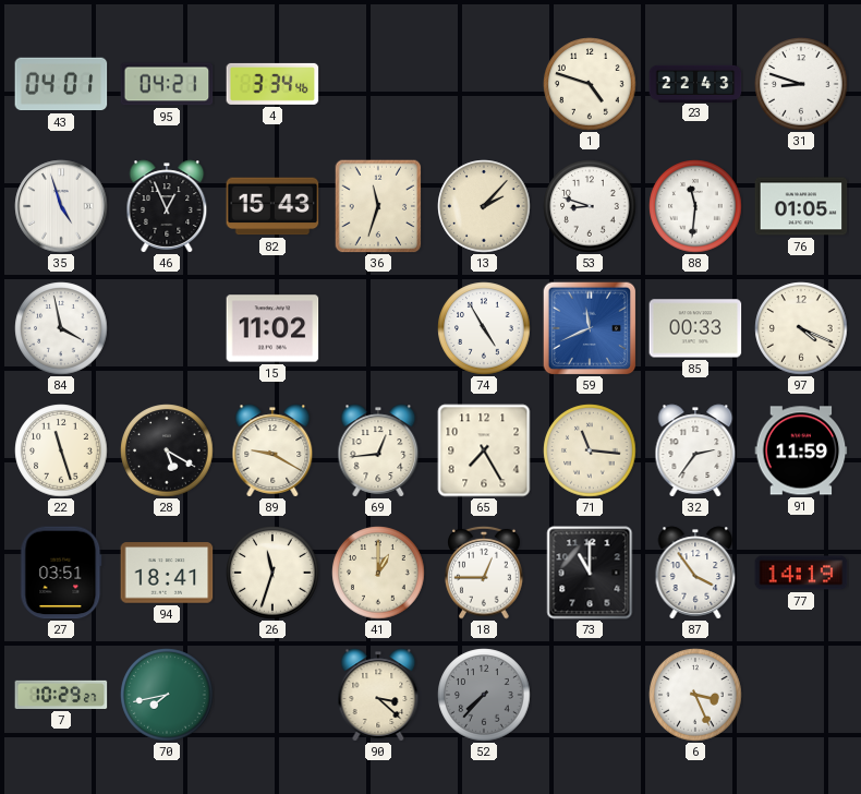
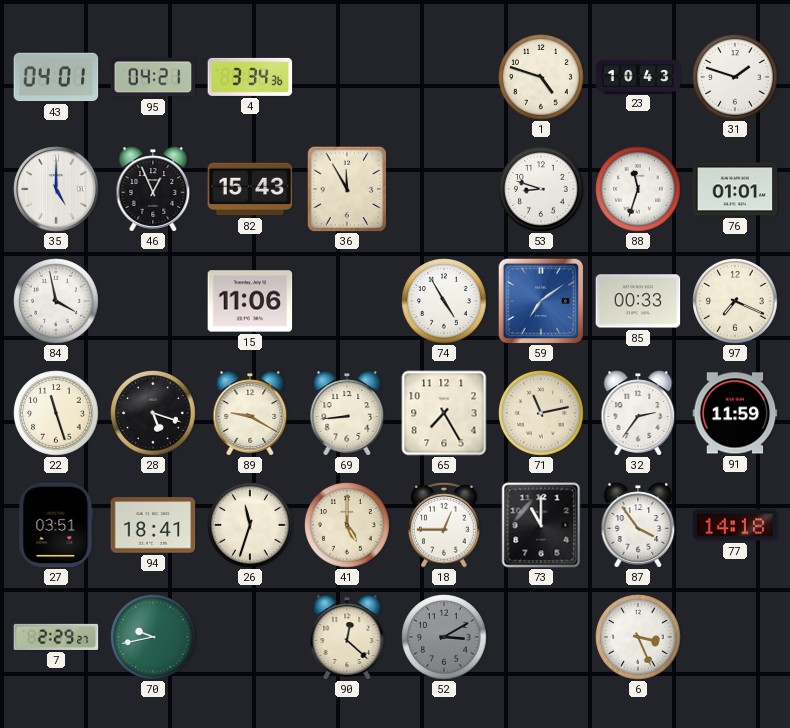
4: 3:34:46 -> 3:34:36 (250, 77)
23: 22:43 -> 10:43 (638, 76)
31: 8:48 -> 1:48 (735, 77)
35: 4:57 -> 5:00 (56, 189)
36: 11:33 -> 11:55 (347, 189)
13: 2:07 -> none (484, 206)
88: 11:31 -> 11:33 (638, 189)
76: 01:05 -> 01:01 (735, 189)
15: 11:02 -> 11:06 (250, 301)
59: 11:41 -> 7:09 (541, 301)
97: 4:19 -> 7:19 (735, 301)
28: 5:20 -> 5:18 (153, 413)
69: 12:44 -> 8:44 (347, 413)
71: 11:16 -> 11:13 (541, 413)
41: 1:00 -> 5:00 (347, 525)
77: 14:19 -> 14:18 (735, 525)
7: 10:29 -> 2:29 (56, 637)
70: 7:43 -> 9:43 (153, 637)
90: 3:22 -> 12:22 (347, 637)
52: 7:37 -> 3:10 (444, 637)
